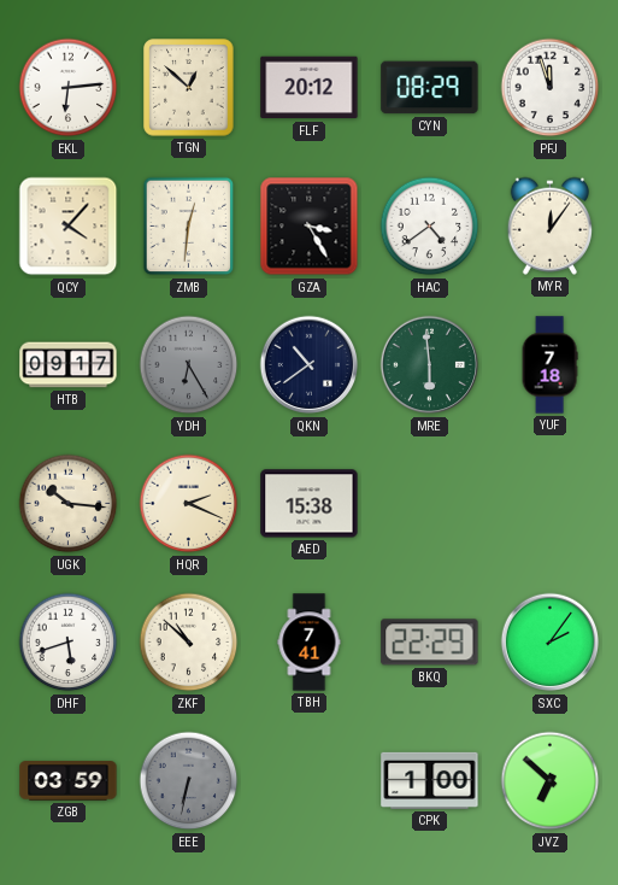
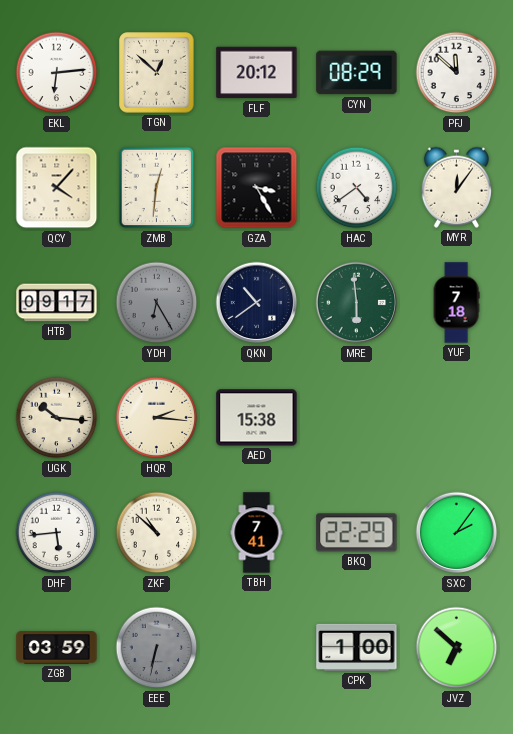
PFJ: 11:57 -> 11:52 (457, 73)
HQR: 2:19 -> 2:16 (157, 418)
DHF: 5:42 -> 5:44 (57, 533)
